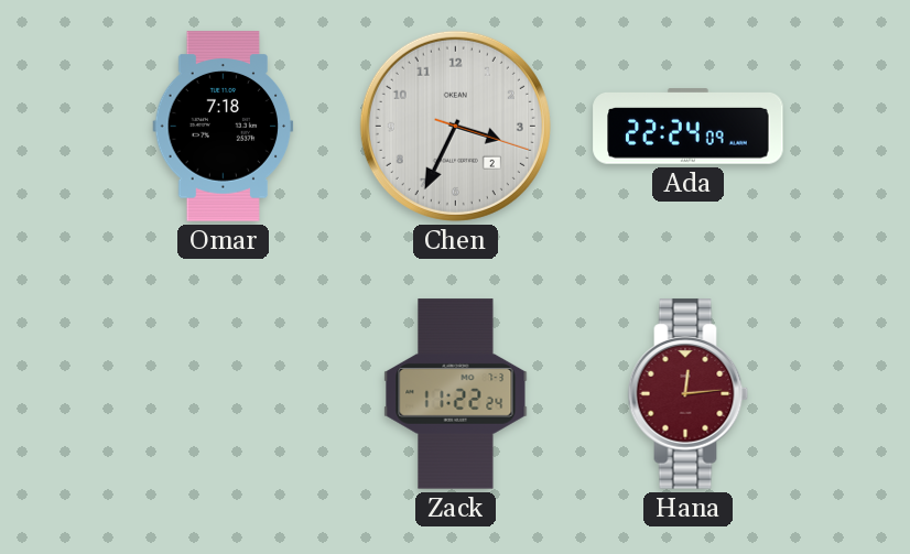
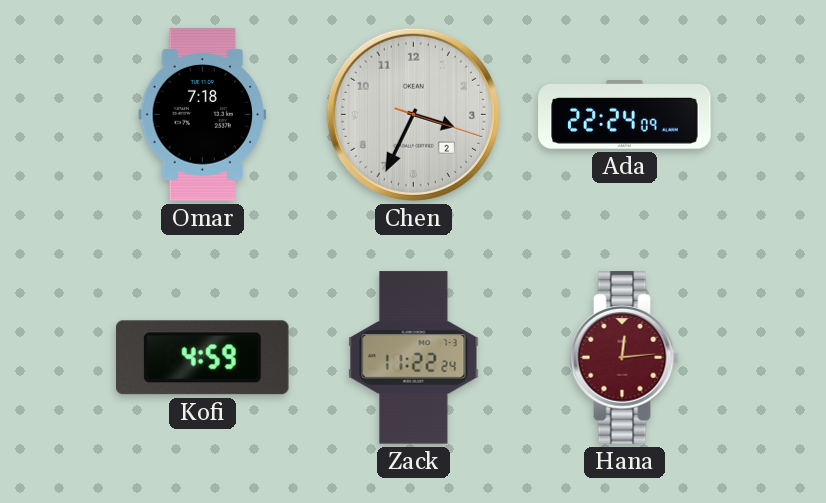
Kofi: none -> 4:59 (202, 358)
